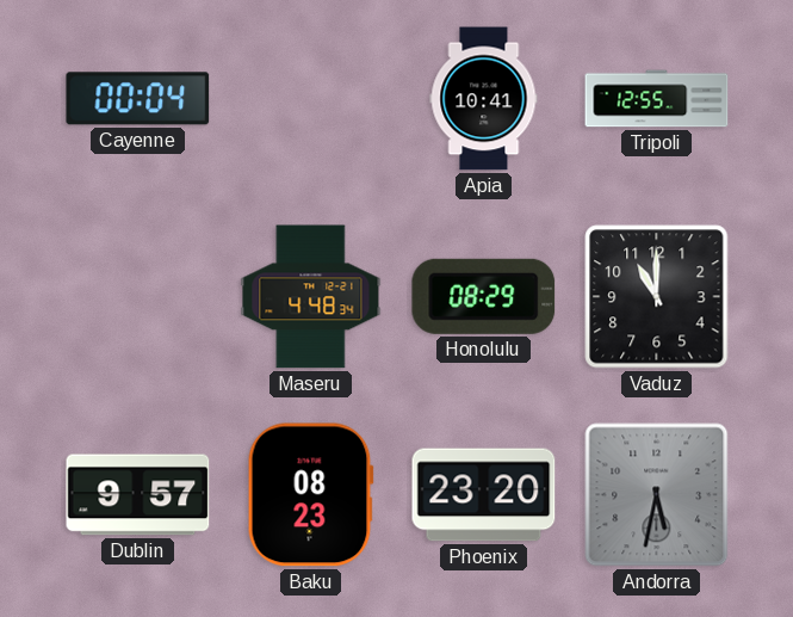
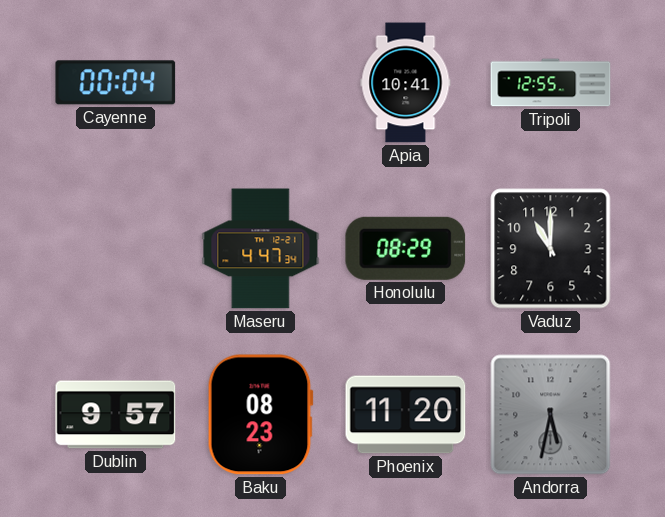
Maseru: 4:48 -> 4:47 (261, 249)
Phoenix: 23:20 -> 11:20 (406, 415)
